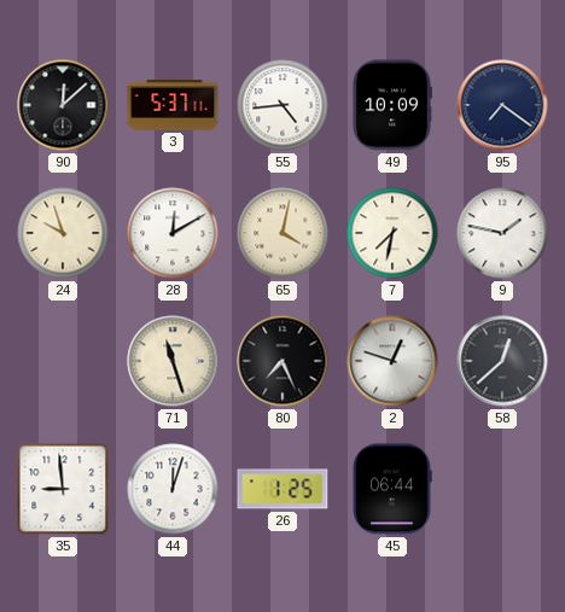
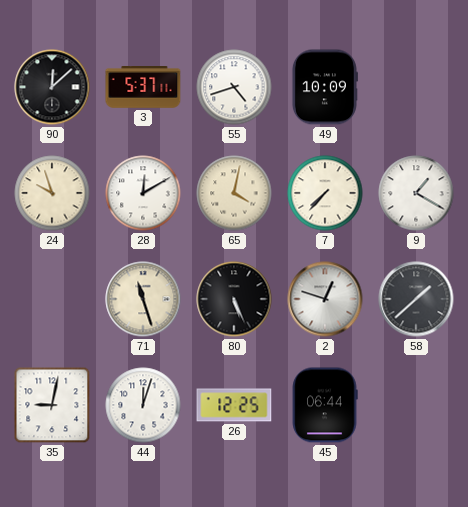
55: 4:44 -> 4:42 (234, 87)
95: 7:21 -> none (502, 105)
7: 7:32 -> 7:37 (325, 193)
9: 1:47 -> 1:20 (416, 193)
80: 7:26 -> 5:26 (234, 299)
58: 12:38 -> 1:38 (416, 299)
35: 8:59 -> 9:02 (52, 405)
26: 1:25 -> 12:25 (234, 405)
